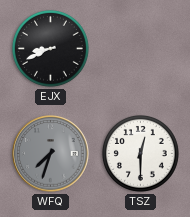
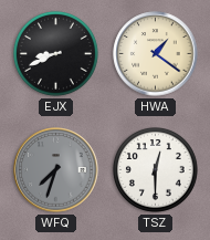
HWA: none -> 1:21 (156, 54)
